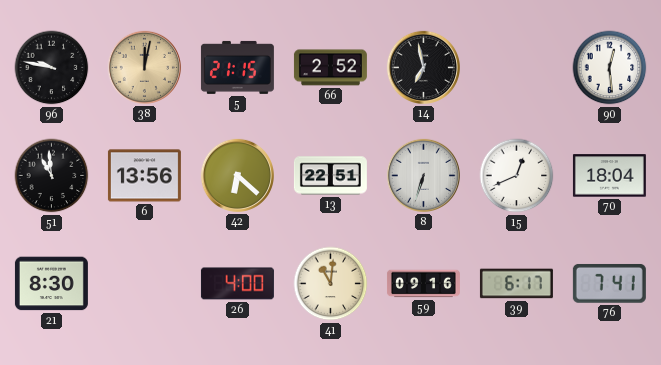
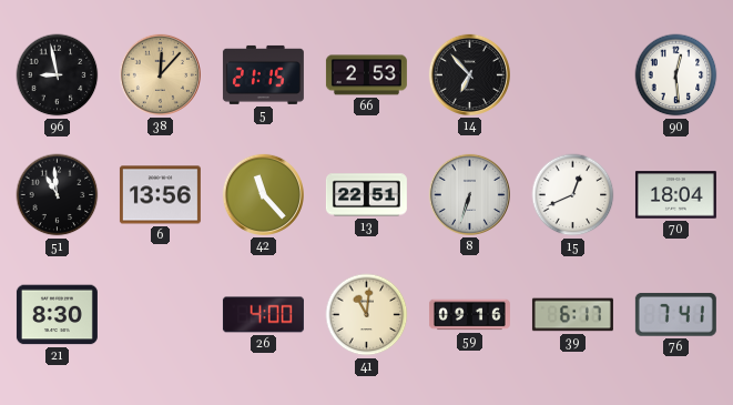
96: 9:47 -> 8:58 (58, 75)
38: 12:02 -> 12:07 (160, 74)
66: 2:52 -> 2:53 (366, 75)
14: 6:58 -> 6:53 (469, 74)
42: 6:22 -> 11:23 (263, 194)
